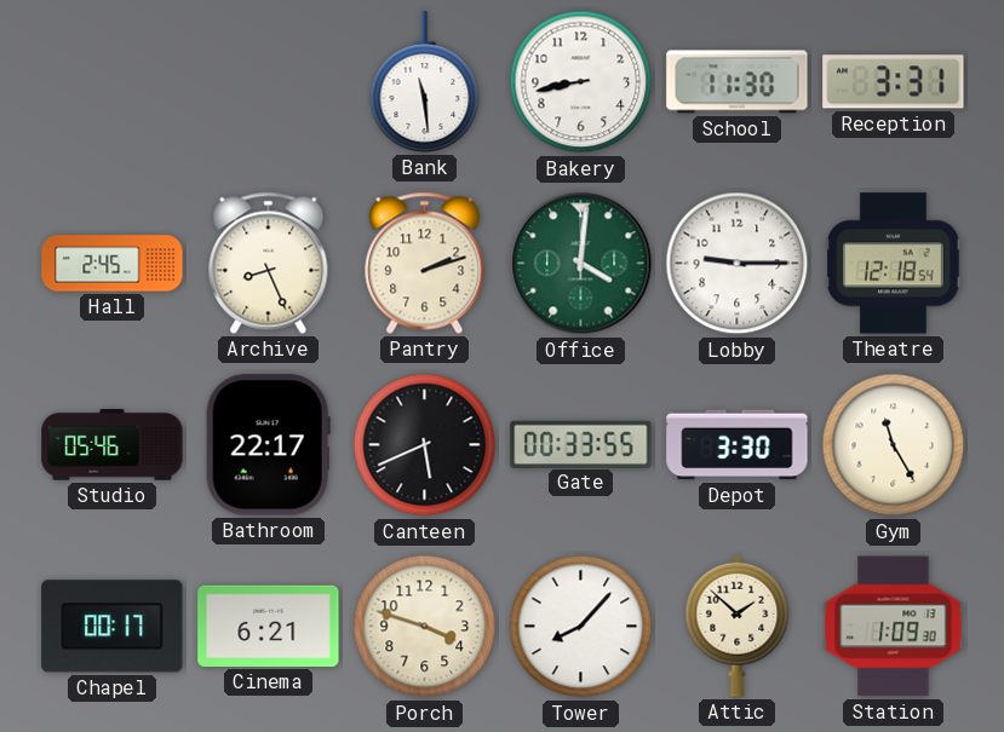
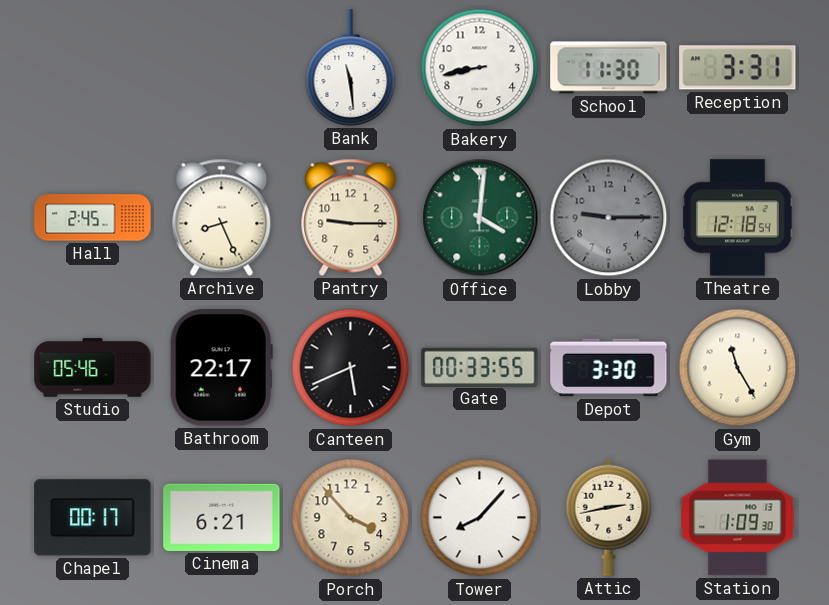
Pantry: 2:12 -> 9:15 (351, 217)
Lobby dial: white -> grey (609, 218)
Porch: 3:48 -> 3:53 (351, 518)
Attic: 1:52 -> 2:43 (609, 517)
